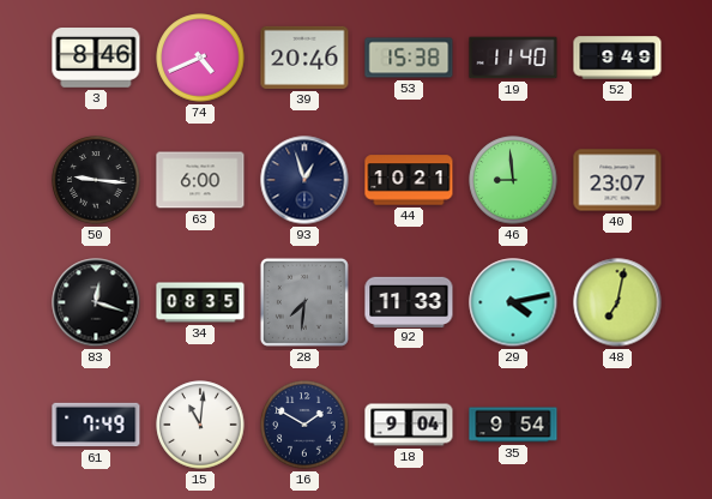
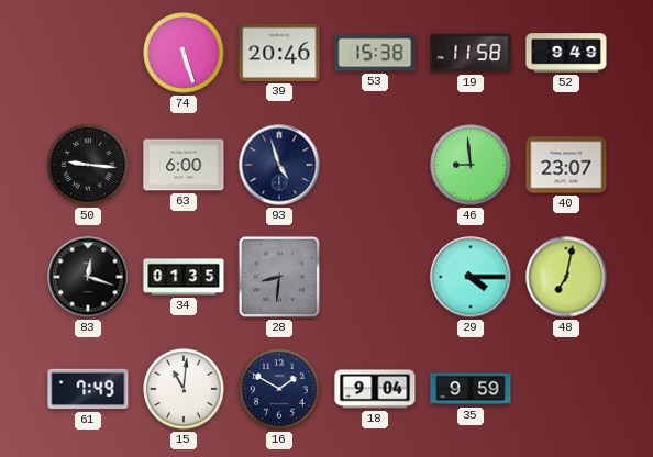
3: 8:46 -> none (96, 59)
74: 4:41 -> 5:27 (184, 53)
19: 11:40 -> 11:58 (471, 53)
93: 12:57 -> 4:57 (279, 165)
44: 10:21 -> none (409, 180)
34: 08:35 -> 01:35 (184, 277)
28: 7:31 -> 8:31 (279, 277)
92: 11:33 -> none (409, 301)
29: 4:13 -> 4:15 (471, 277)
35: 9:54 -> 9:59 (471, 389)
